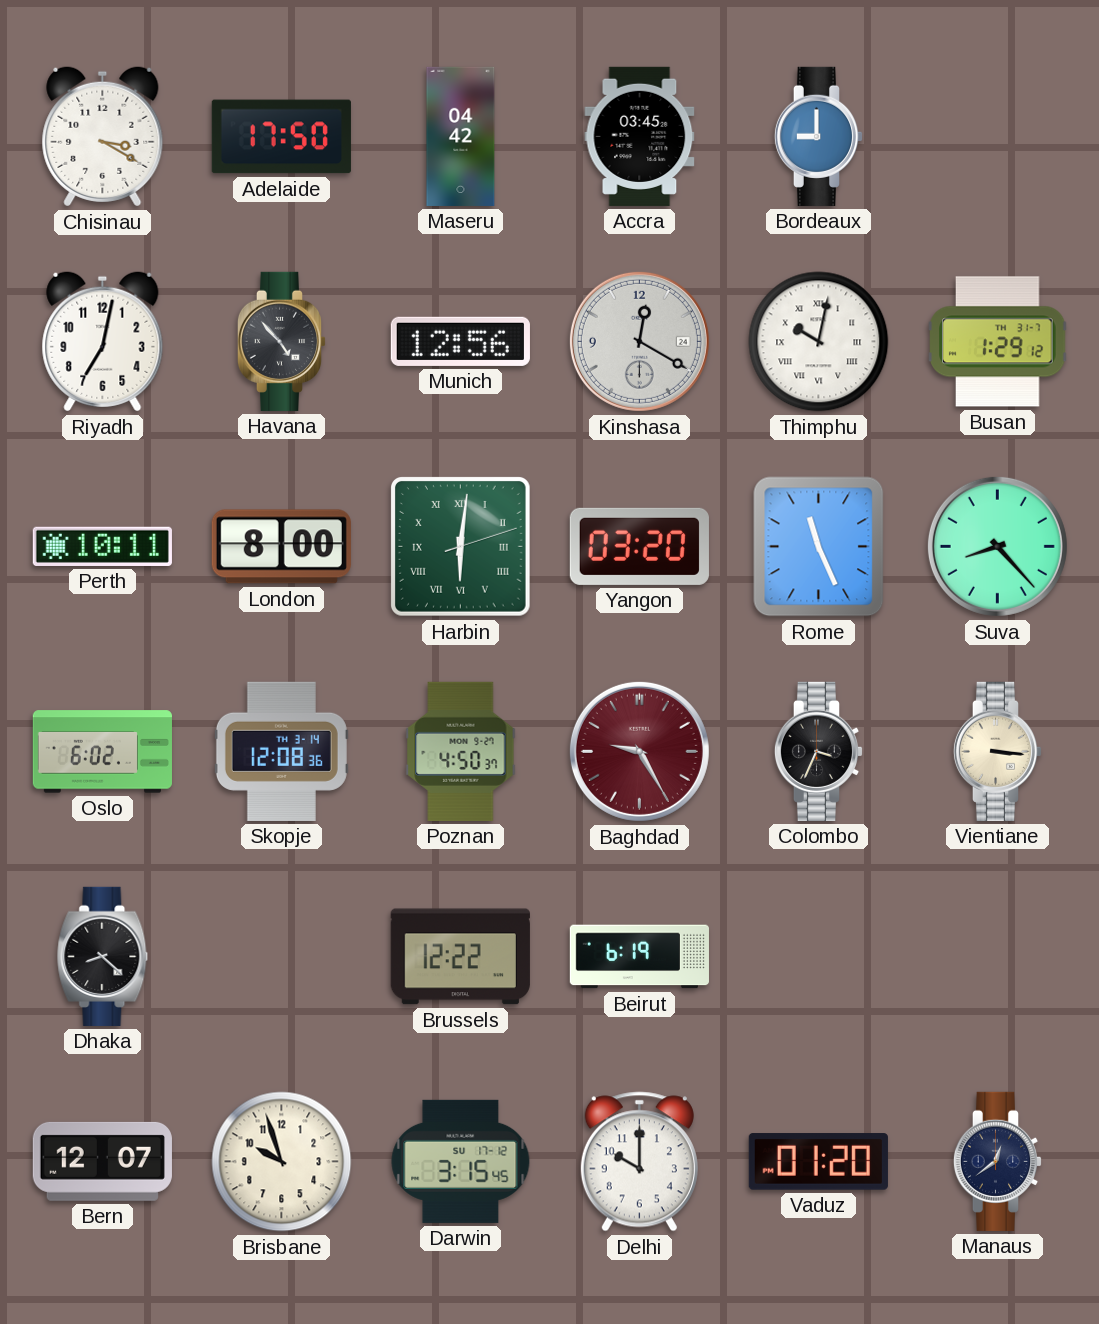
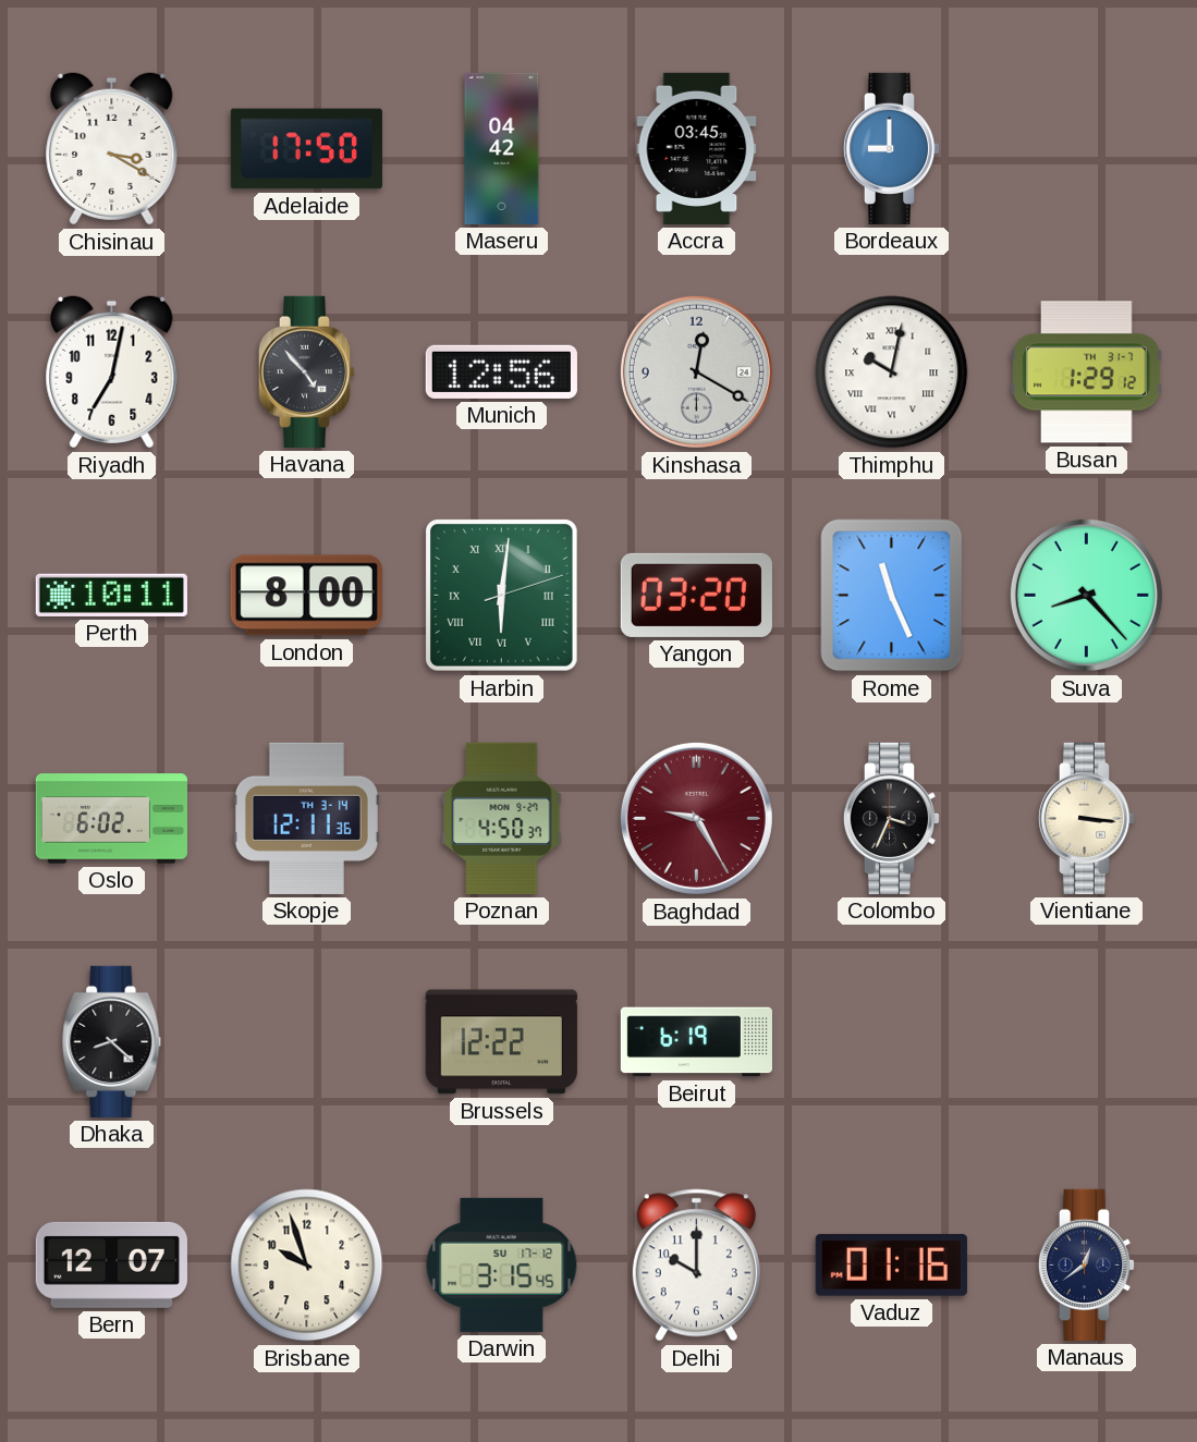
Skopje: 12:08 -> 12:11 (306, 818)
Vaduz: 01:20 -> 01:16 (891, 1266)
